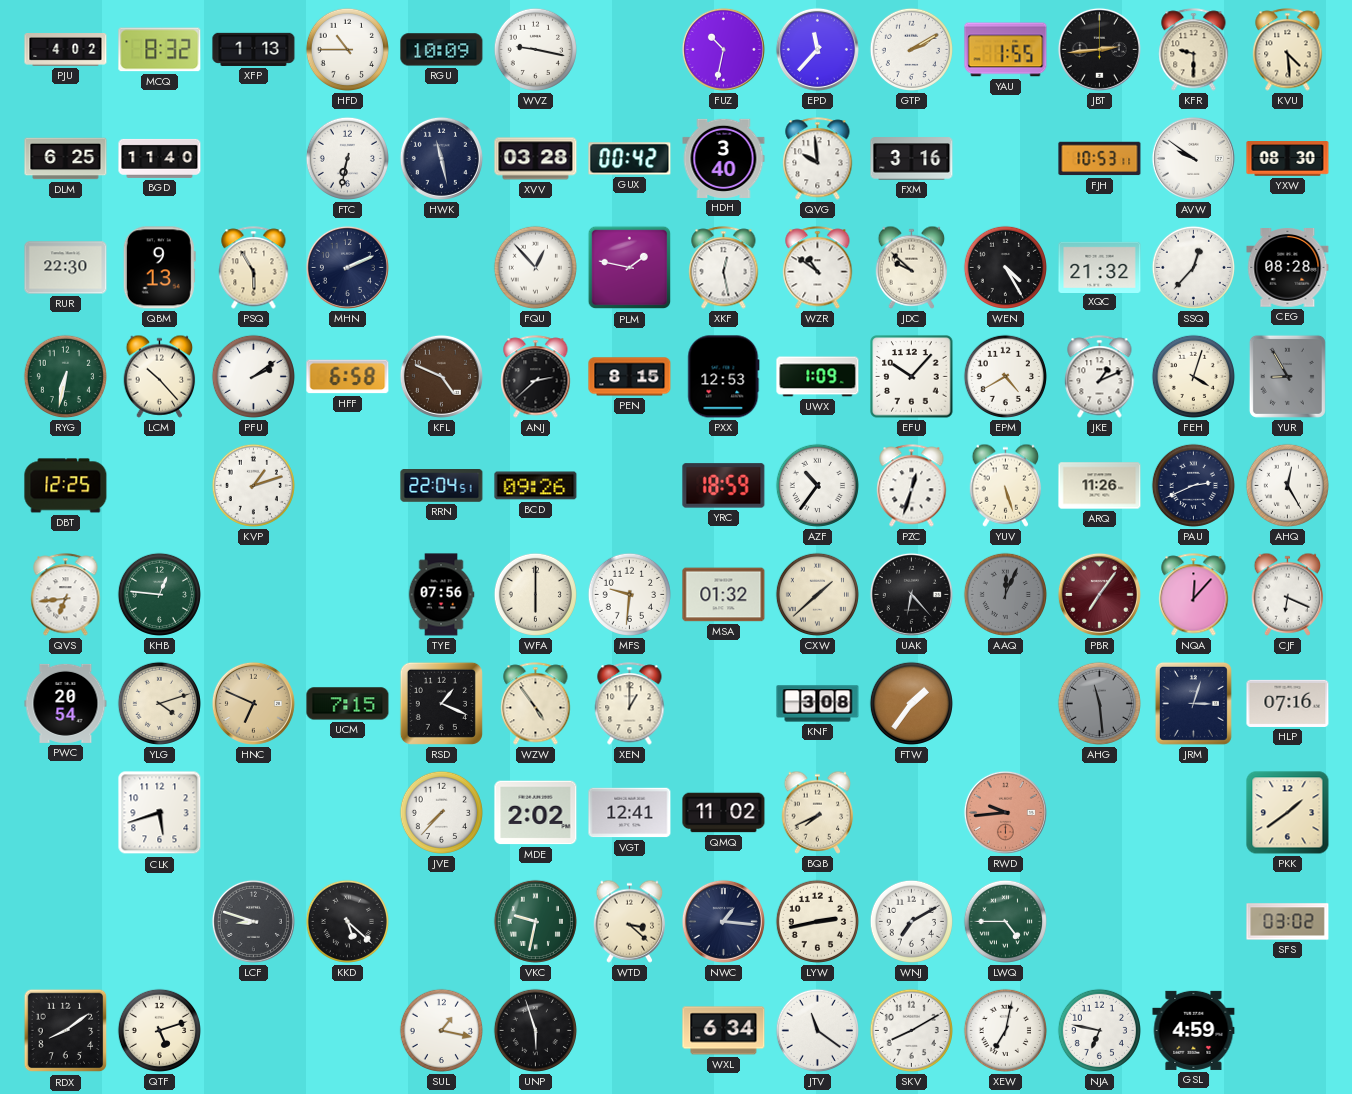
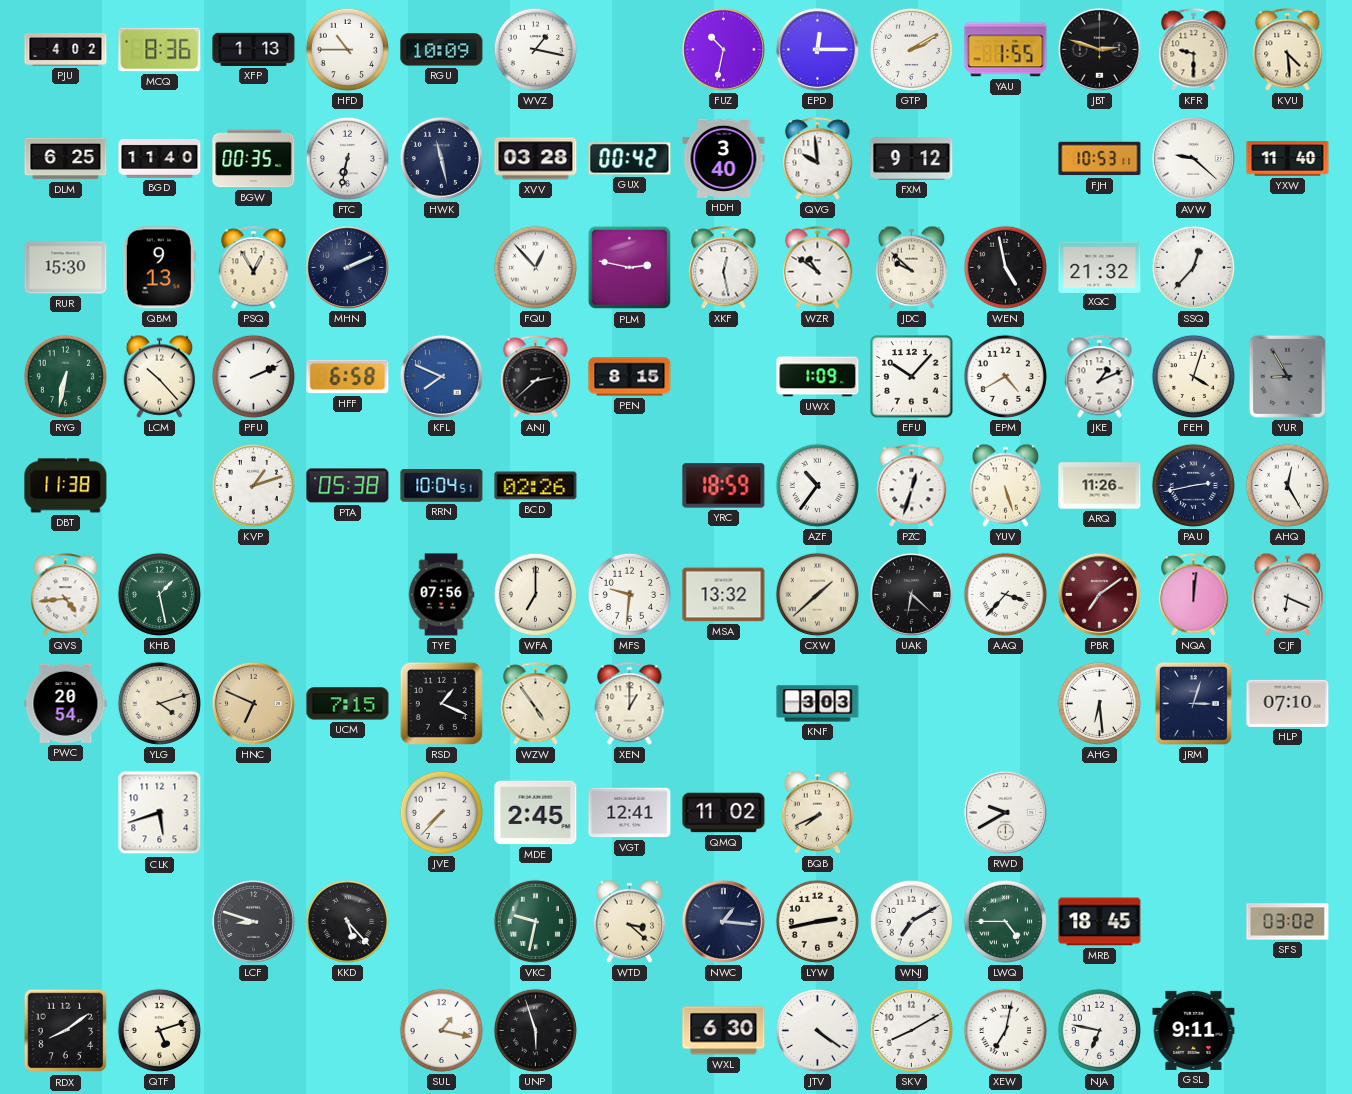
MCQ: 8:32 -> 8:36 (160, 50)
WVZ: 9:17 -> 1:17 (535, 49)
EPD: 11:37 -> 12:15 (817, 49)
JBT: 2:44 -> 2:48 (1099, 49)
BGW: none -> 00:35 (254, 159)
FXM: 3:16 -> 9:12 (912, 159)
AVW: 9:51 -> 9:22 (1193, 158)
YXW: 08:30 -> 11:40 (1288, 159)
RUR: 22:30 -> 15:30 (66, 268)
PSQ: 5:55 -> 12:55 (254, 268)
PLM: 1:47 -> 2:47 (630, 268)
WEN: 4:25 -> 4:58 (1005, 267)
CEG: 08:28 -> none (1288, 268)
PFU: 2:09 -> 2:11 (253, 376)
KFL: 4:49 -> 7:49 (441, 376)
KFL dial: brown -> blue (441, 376)
PXX: 12:53 -> none (724, 377)
DBT: 12:25 -> 11:38 (66, 486)
PTA: none -> 05:38 (348, 486)
RRN: 22:04 -> 10:04 (442, 486)
BCD: 09:26 -> 02:26 (536, 486)
PAU: 2:41 -> 2:43 (1193, 485)
QVS: 6:44 -> 4:44 (66, 595)
KHB: 12:46 -> 1:28 (159, 594)
WFA: 6:00 -> 7:00 (535, 594)
MSA: 01:32 -> 13:32 (724, 595)
UAK: 6:23 -> 6:22 (911, 594)
AAQ: 12:04 -> 3:37 (1005, 594)
AAQ dial: grey -> white (1005, 594)
PBR: 7:06 -> 7:09 (1099, 594)
NQA: 12:07 -> 12:01 (1194, 595)
KNF: 3:08 -> 3:03 (818, 704)
FTW: 1:36 -> none (911, 703)
AHG: 11:29 -> 6:29 (1099, 703)
AHG dial: grey -> white (1099, 703)
HLP: 07:16 -> 07:10 (1288, 703)
MDE: 2:02 -> 2:45 (536, 813)
RWD: 9:44 -> 9:40 (1005, 812)
RWD dial: salmon -> white (1005, 812)
PKK: 1:39 -> none (1288, 813)
KKD: 5:22 -> 5:23 (347, 921)
MRB: none -> 18:45 (1100, 922)
WXL: 6:34 -> 6:30 (724, 1031)
JTV: 11:21 -> 4:21 (817, 1030)
GSL: 4:59 -> 9:11 (1194, 1030)
